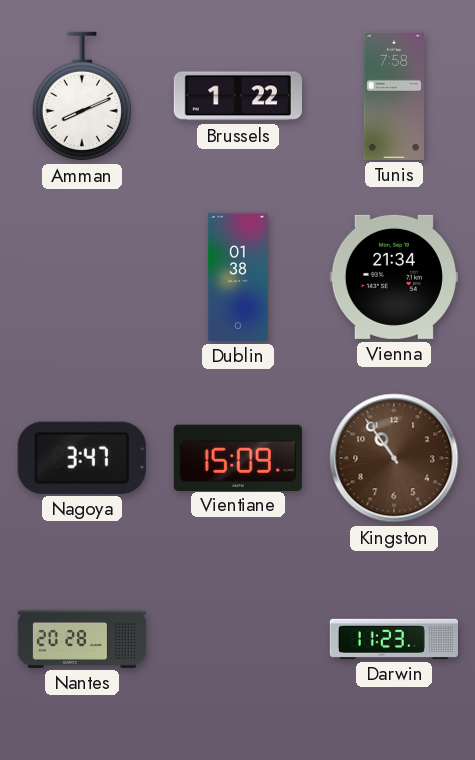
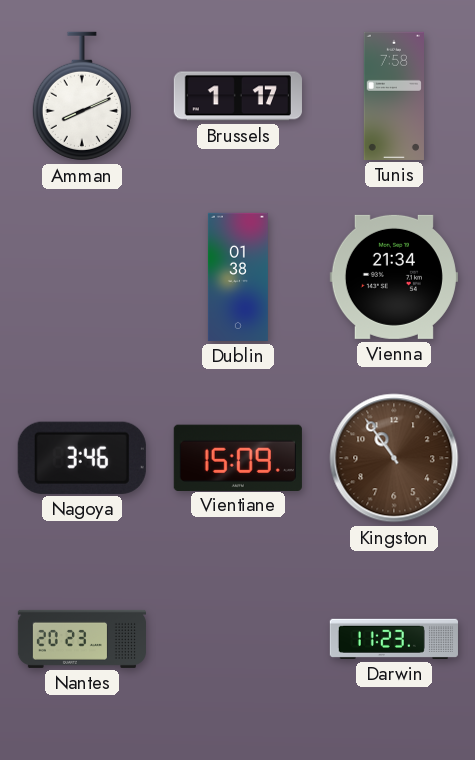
Brussels: 1:22 -> 1:17 (238, 96)
Nagoya: 3:47 -> 3:46 (82, 458)
Nantes: 20:28 -> 20:23 (81, 639)
